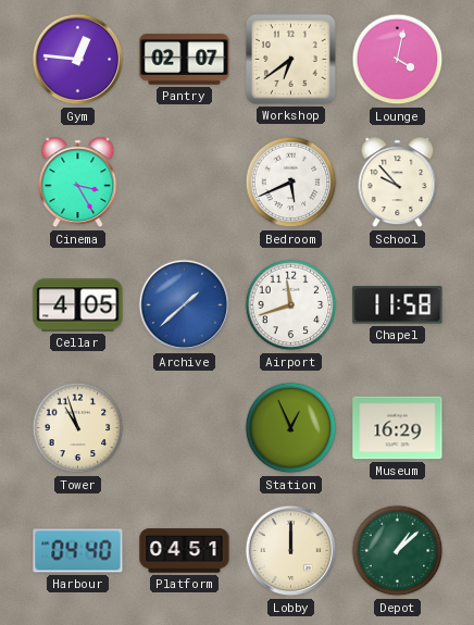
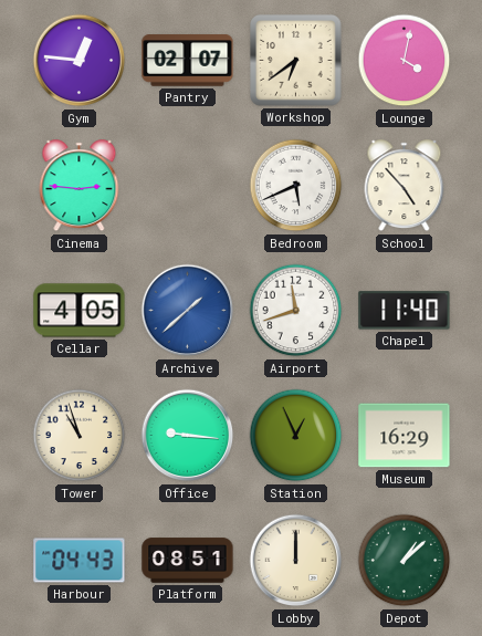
Cinema: 3:25 -> 2:46 (80, 186)
School: 9:53 -> 4:53 (405, 186)
Chapel: 11:58 -> 11:40 (405, 311)
Office: none -> 9:16 (188, 436)
Harbour: 04:40 -> 04:43 (80, 561)
Platform: 04:51 -> 08:51 (188, 561)
